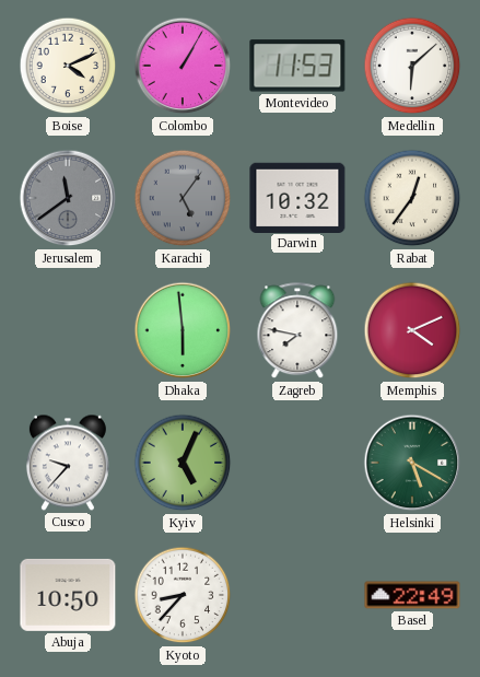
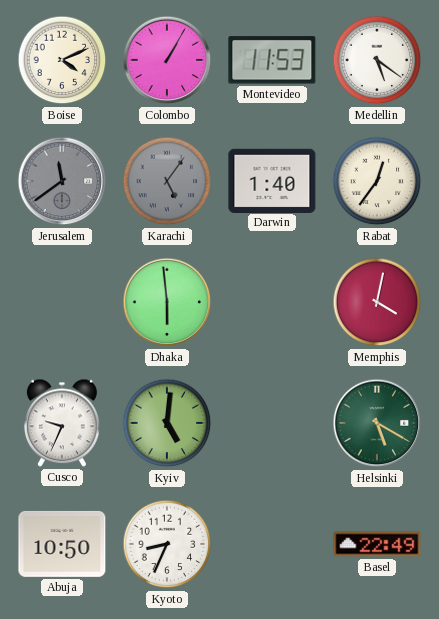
Medellin: 6:08 -> 5:21 (377, 60)
Darwin: 10:32 -> 1:40 (272, 180)
Zagreb: 7:47 -> none (297, 331)
Memphis: 4:11 -> 4:02 (377, 302)
Cusco: 9:37 -> 9:34 (62, 423)
Kyiv: 5:04 -> 5:01 (167, 423)
Kyoto: 8:37 -> 8:34 (167, 544)
